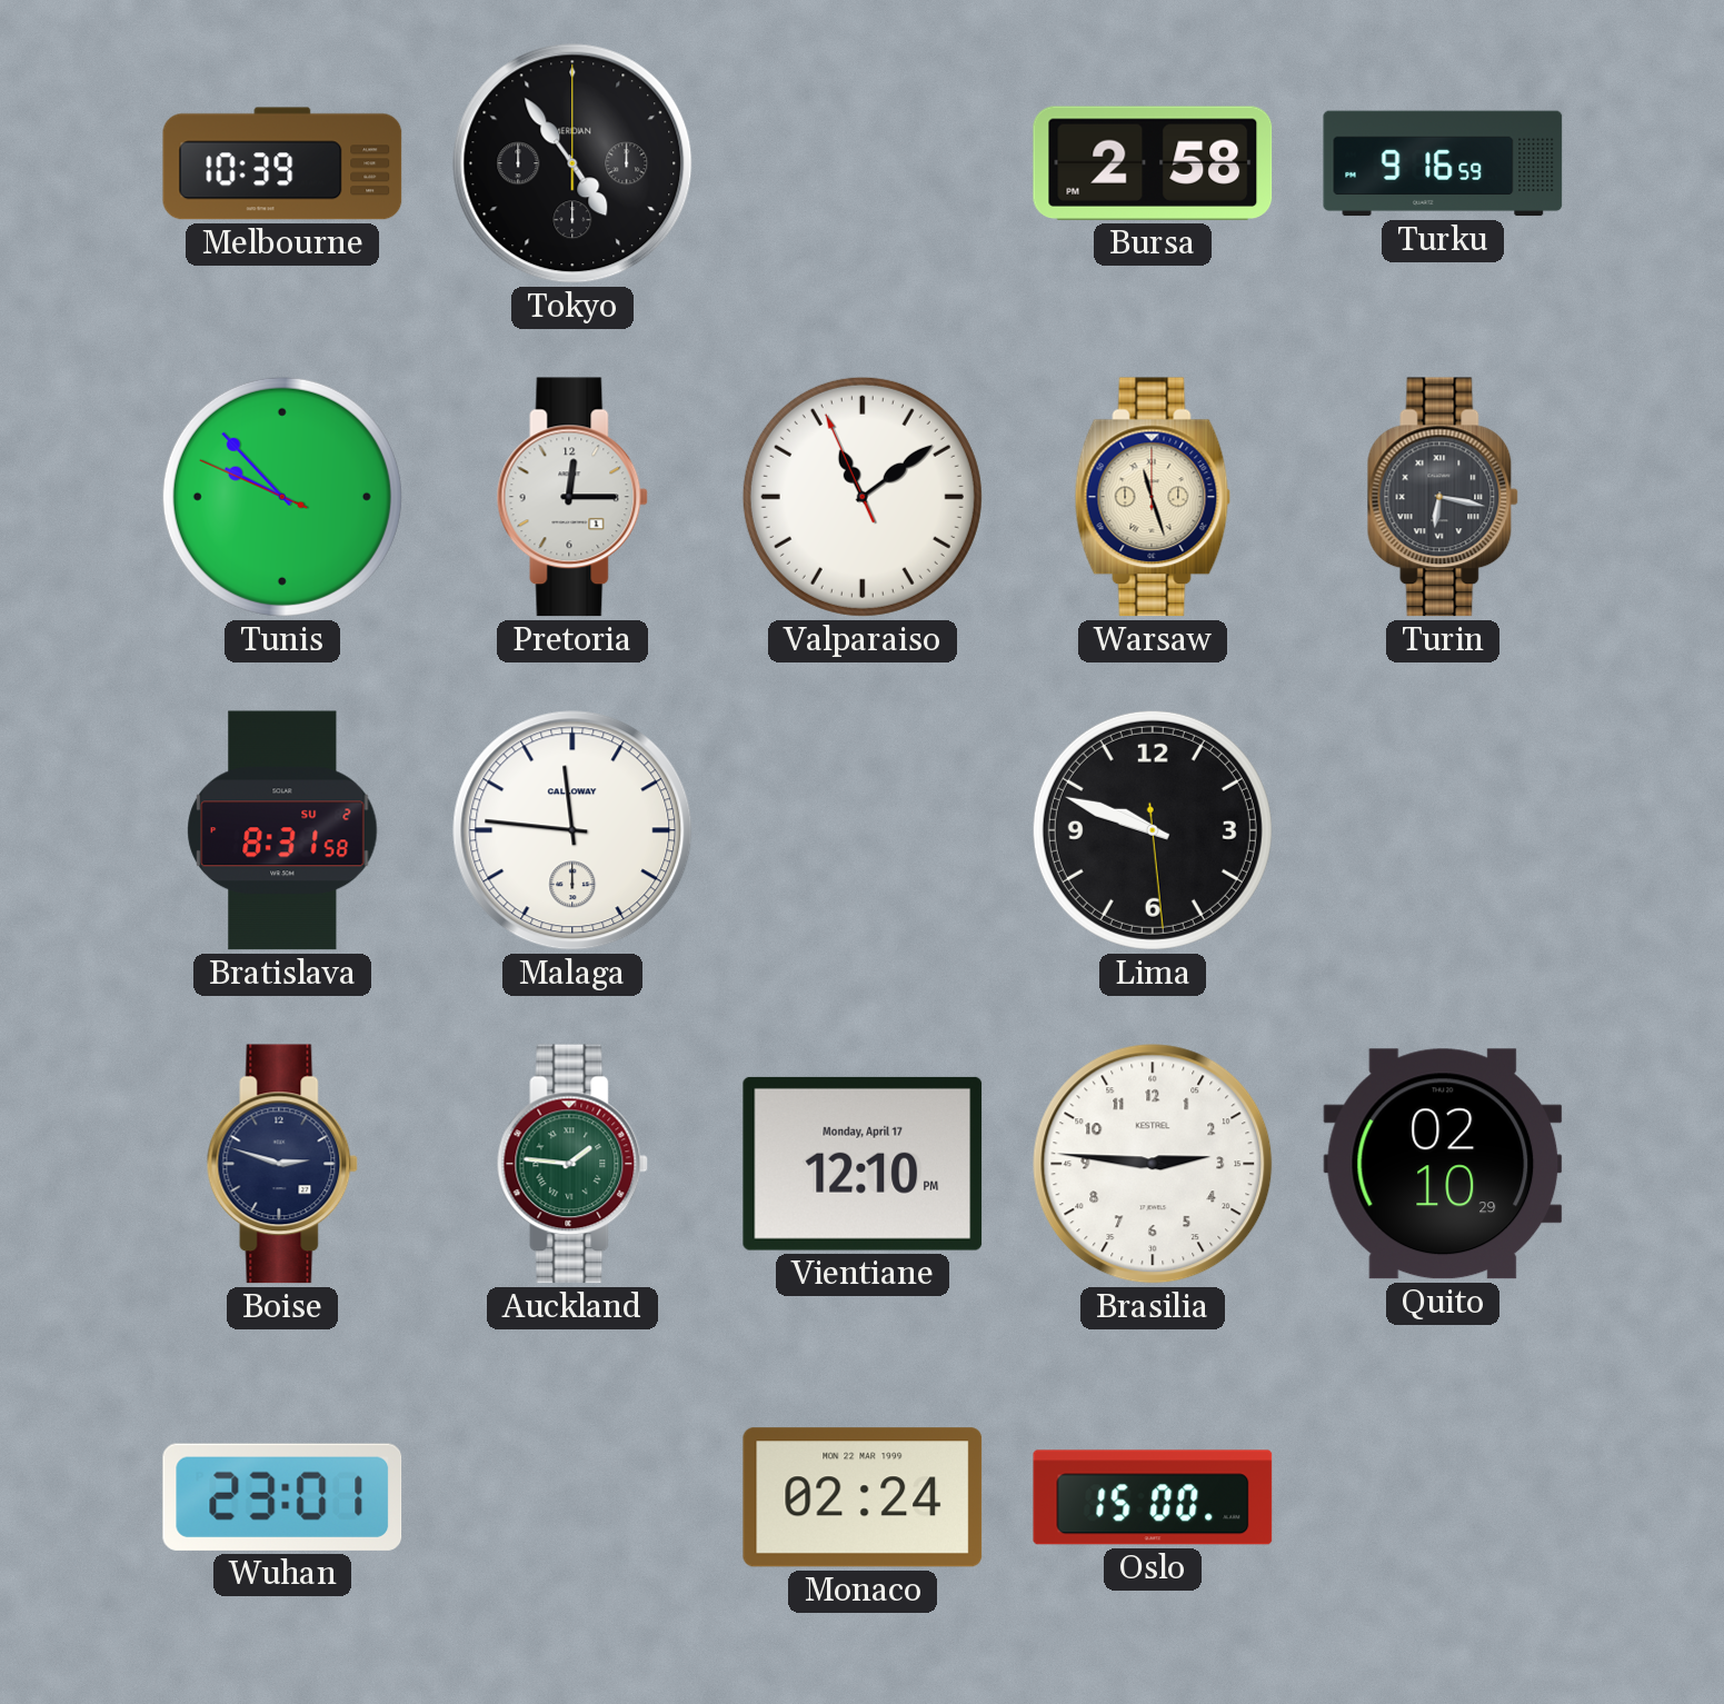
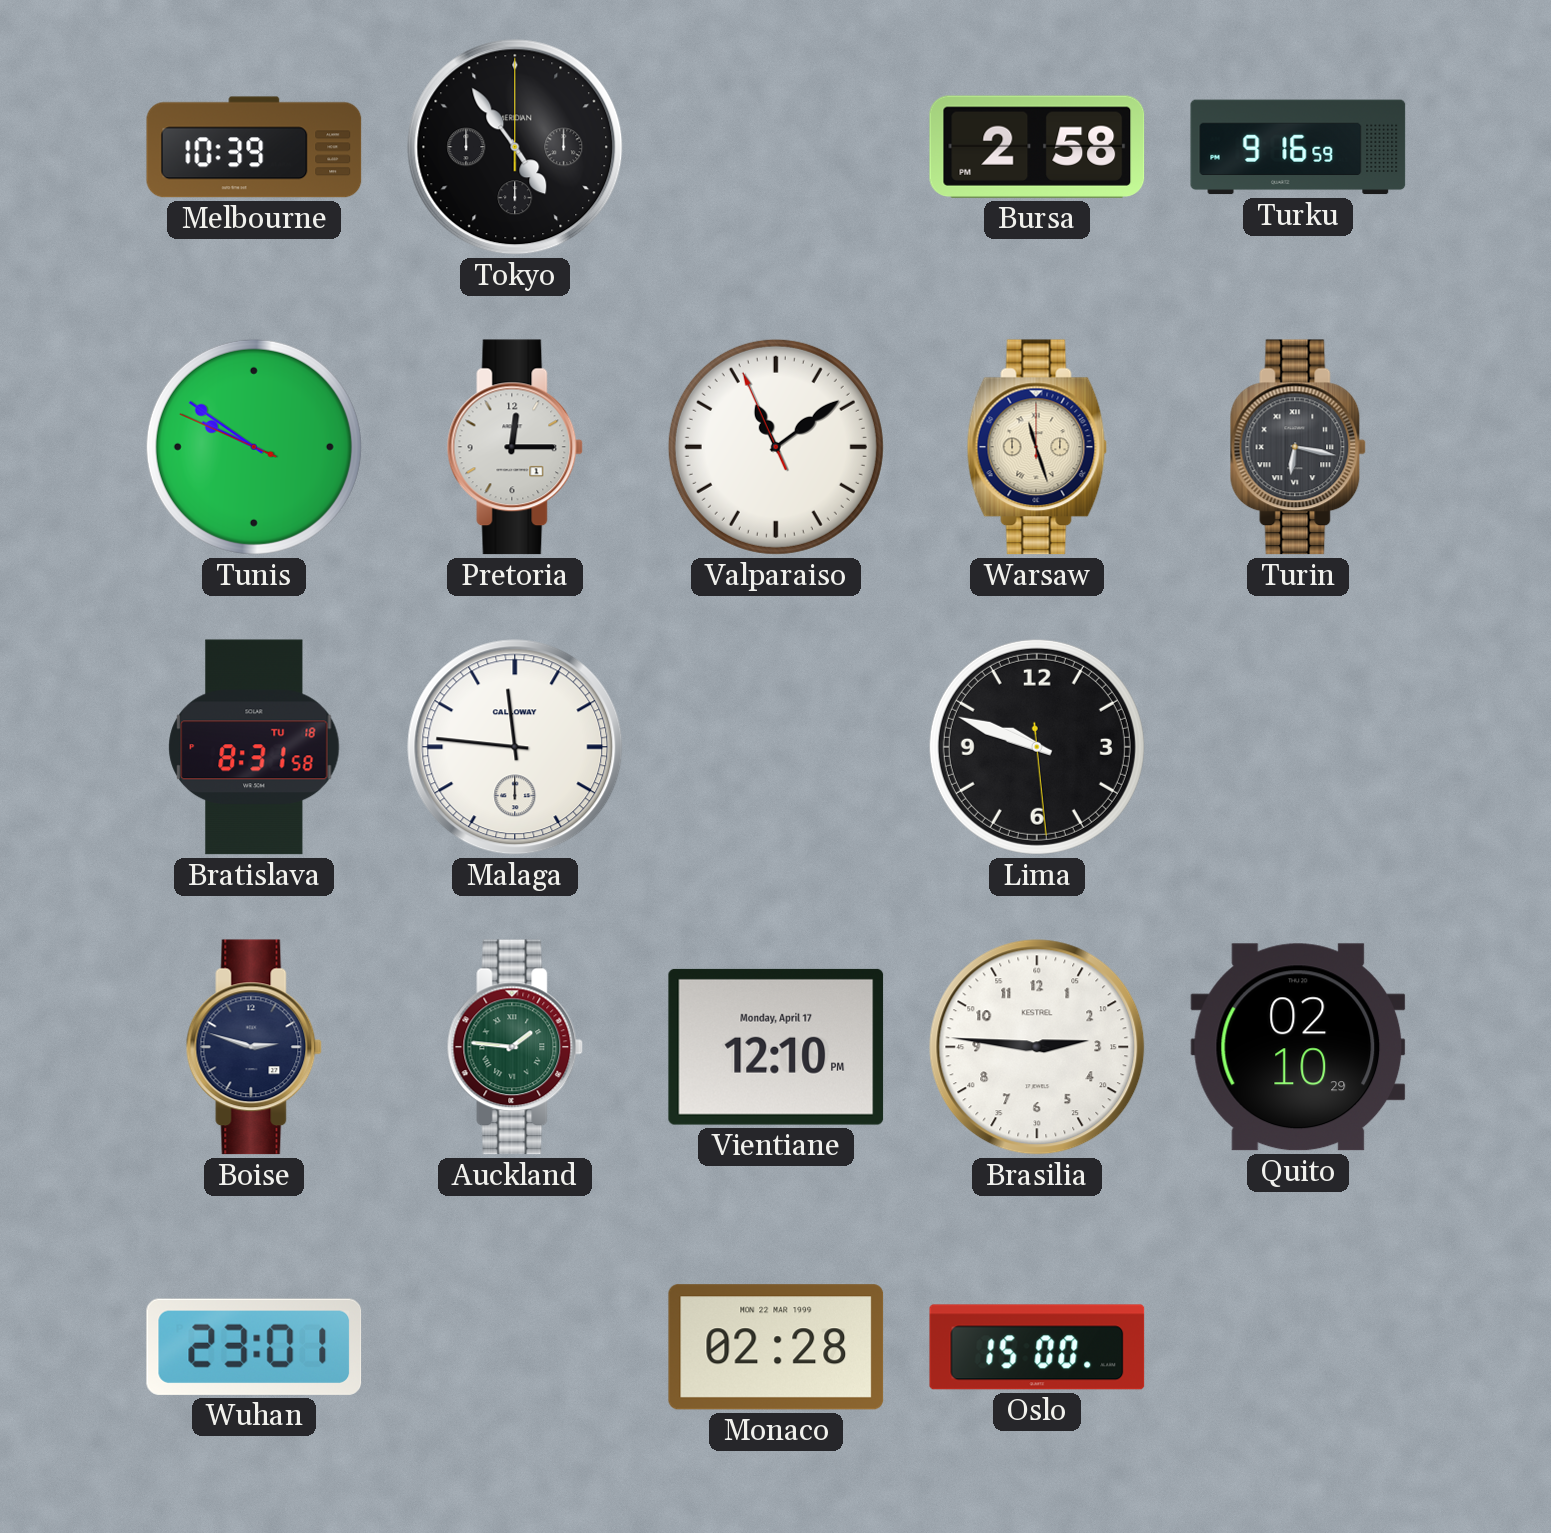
Tunis: 9:52 -> 9:50 (254, 447)
Bratislava date: SU 2 -> TU 18 (254, 747)
Monaco: 02:24 -> 02:28 (776, 1347)
